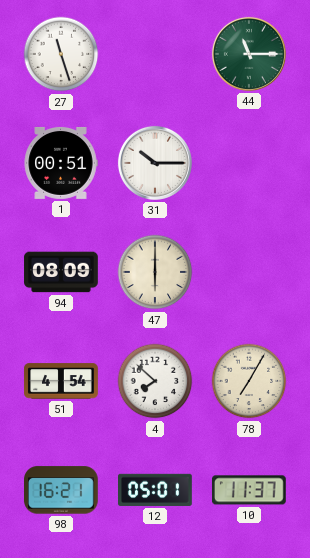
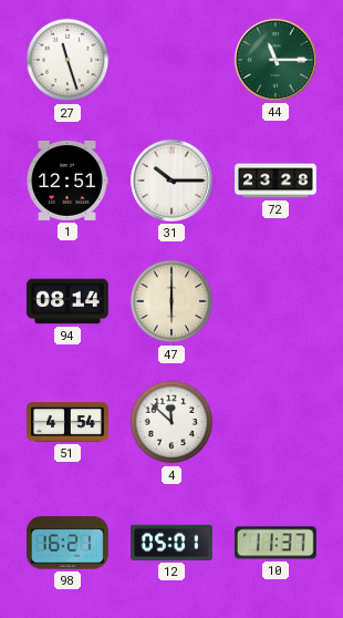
1: 00:51 -> 12:51 (67, 181)
72: none -> 23:28 (276, 181)
94: 08:09 -> 08:14 (67, 301)
4: 7:52 -> 11:52 (171, 422)
78: 7:05 -> none (249, 381)
